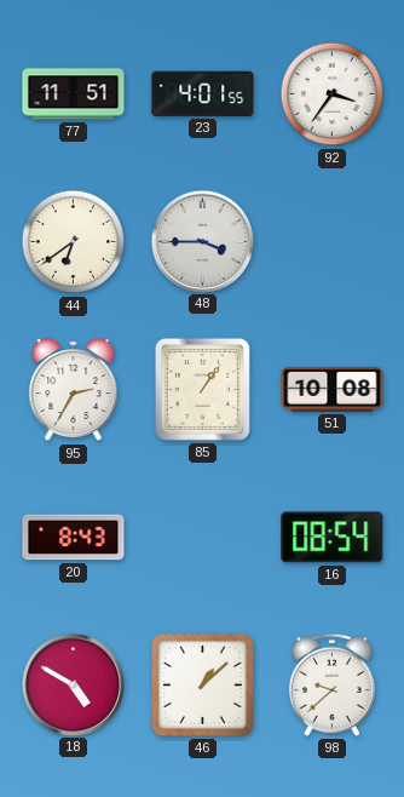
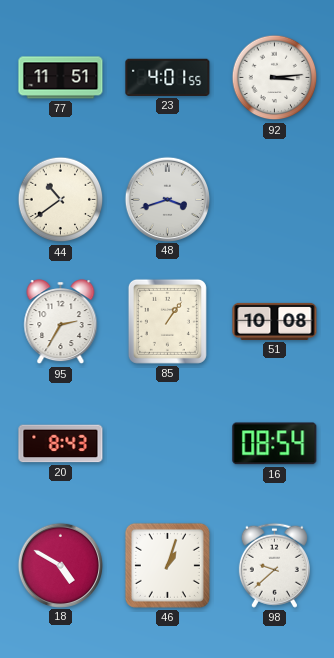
92: 3:36 -> 3:14 (275, 78)
44: 6:39 -> 10:39 (61, 200)
48: 3:45 -> 3:42 (167, 199)
46: 1:08 -> 1:03 (167, 565)
